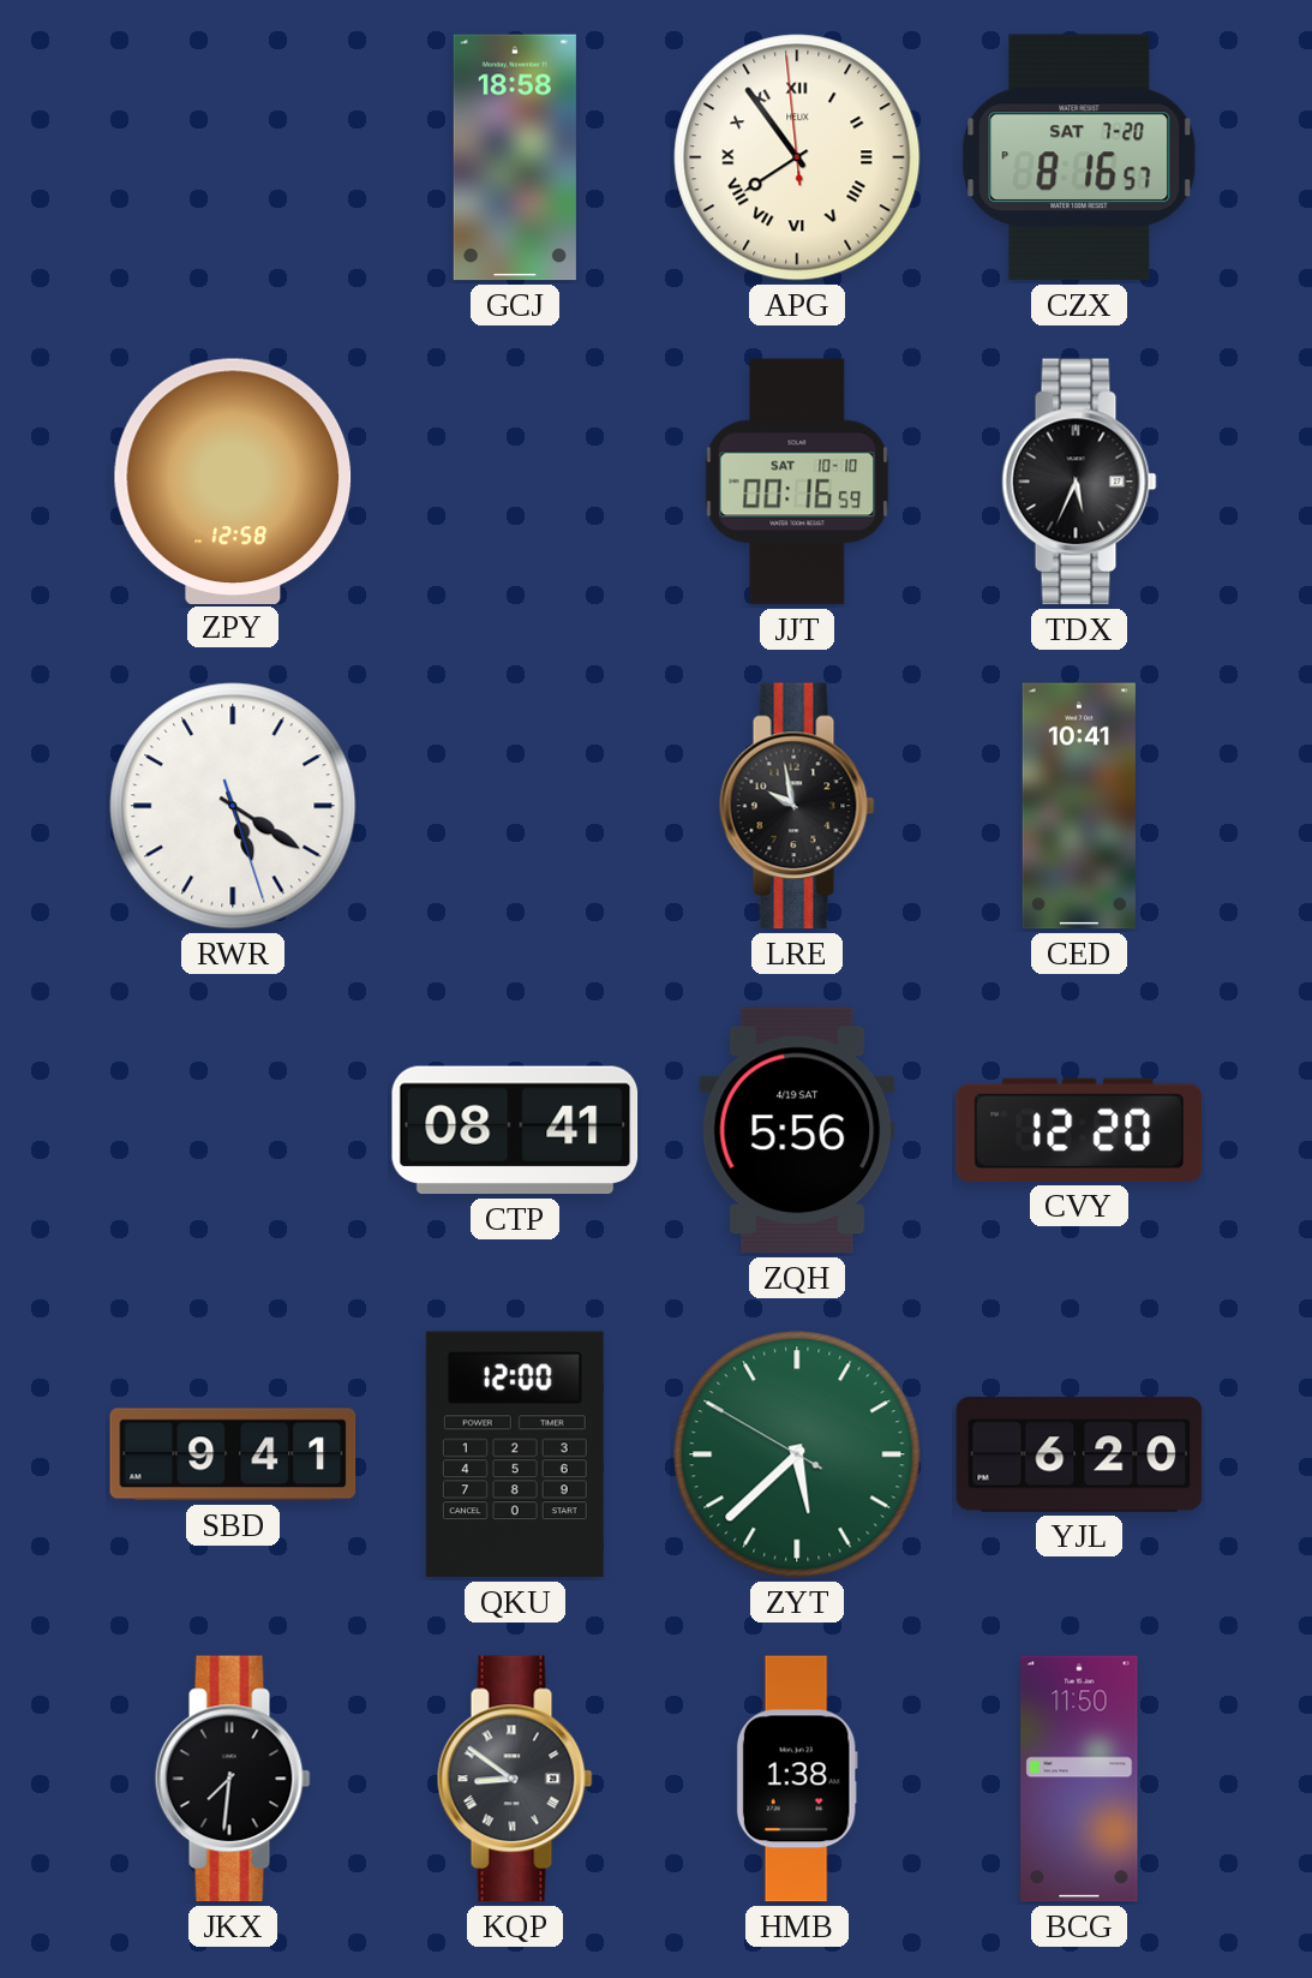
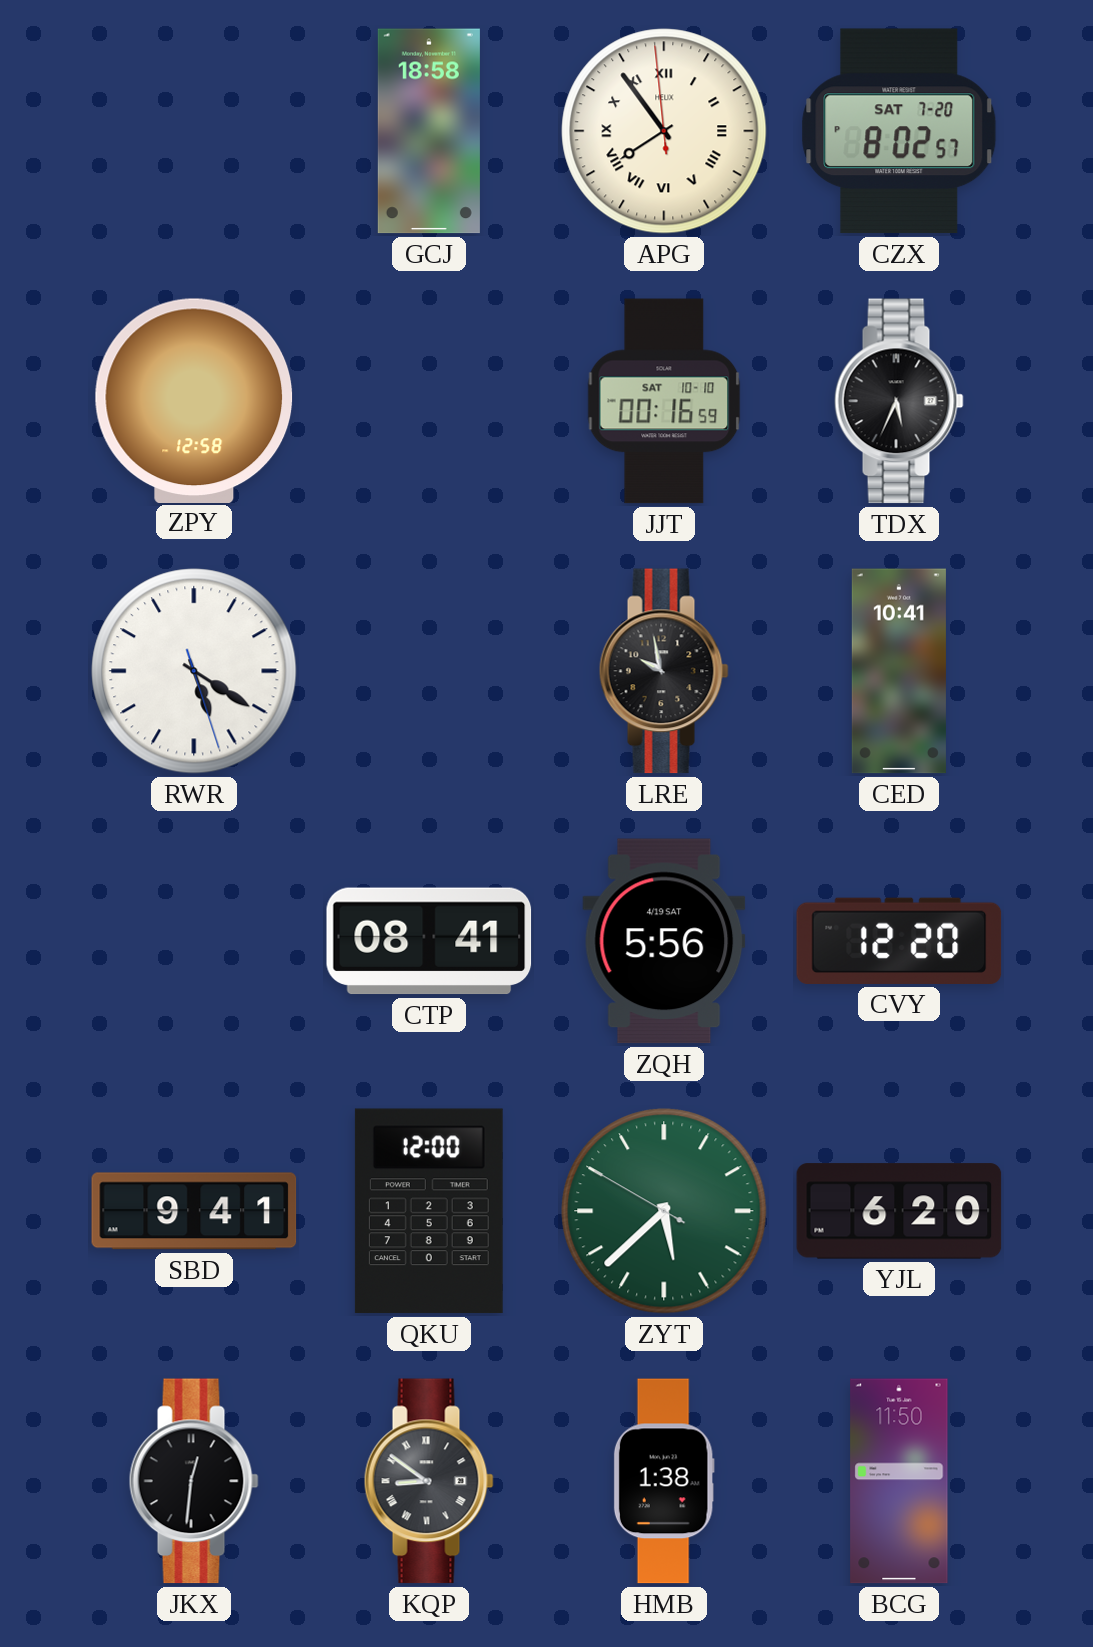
CZX: 8:16 -> 8:02 (899, 131)
JKX: 7:31 -> 12:31 (194, 1481)
